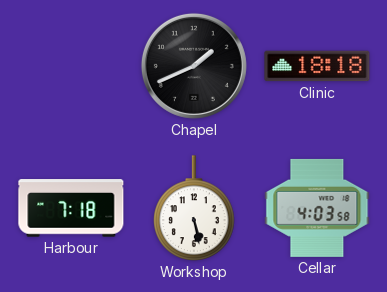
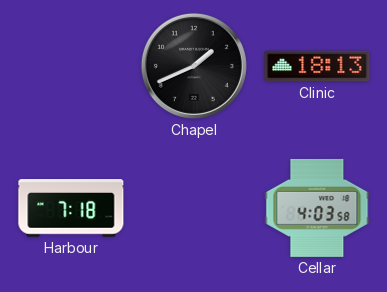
Clinic: 18:18 -> 18:13 (317, 66)
Workshop: 5:28 -> none (194, 208)
